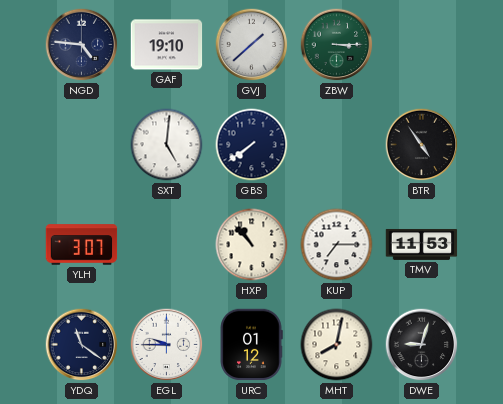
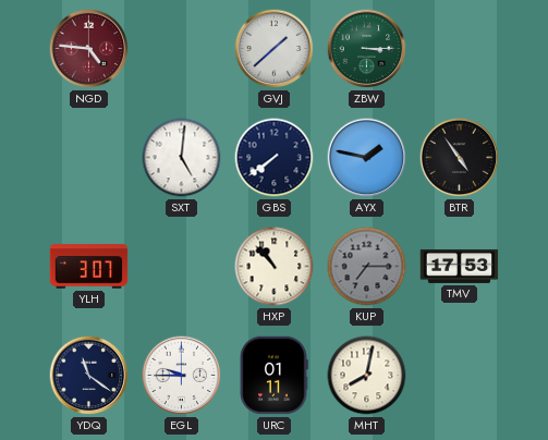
NGD dial: navy -> burgundy (89, 49)
GAF: 19:10 -> none (167, 45)
AYX: none -> 1:47 (367, 158)
KUP dial: white -> grey (367, 267)
TMV: 11:53 -> 17:53 (460, 266)
URC: 01:12 -> 01:11 (273, 376)
DWE: 9:03 -> none (422, 345)
